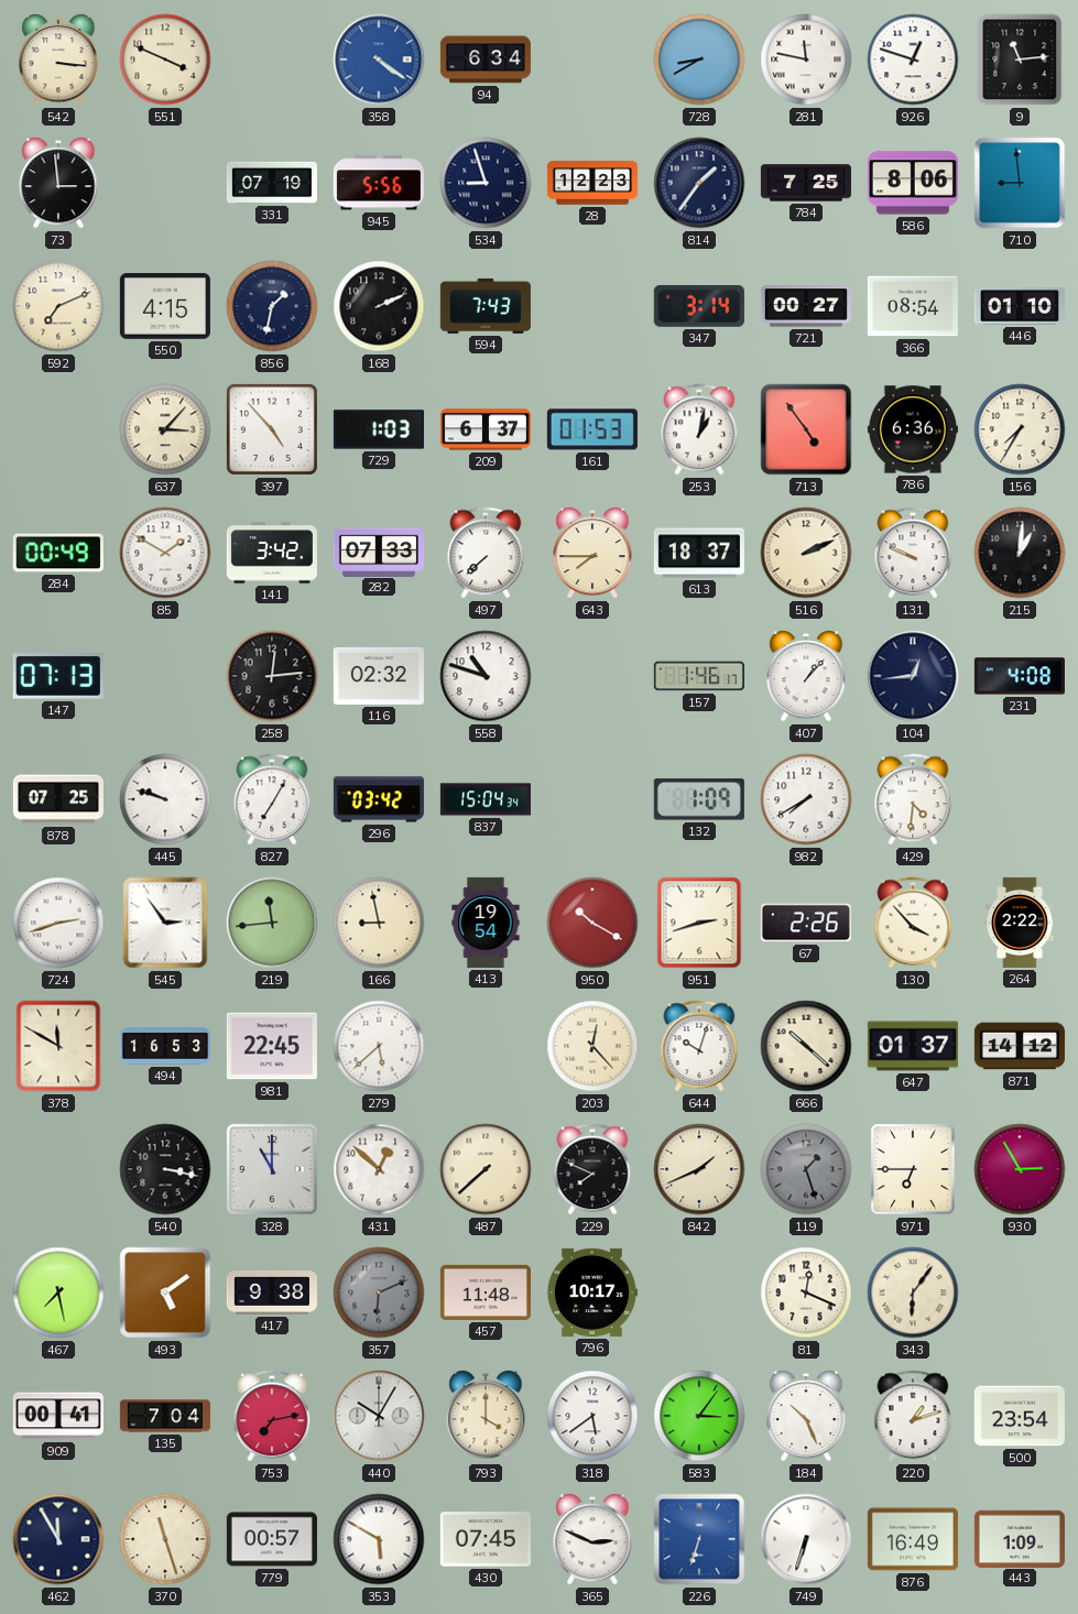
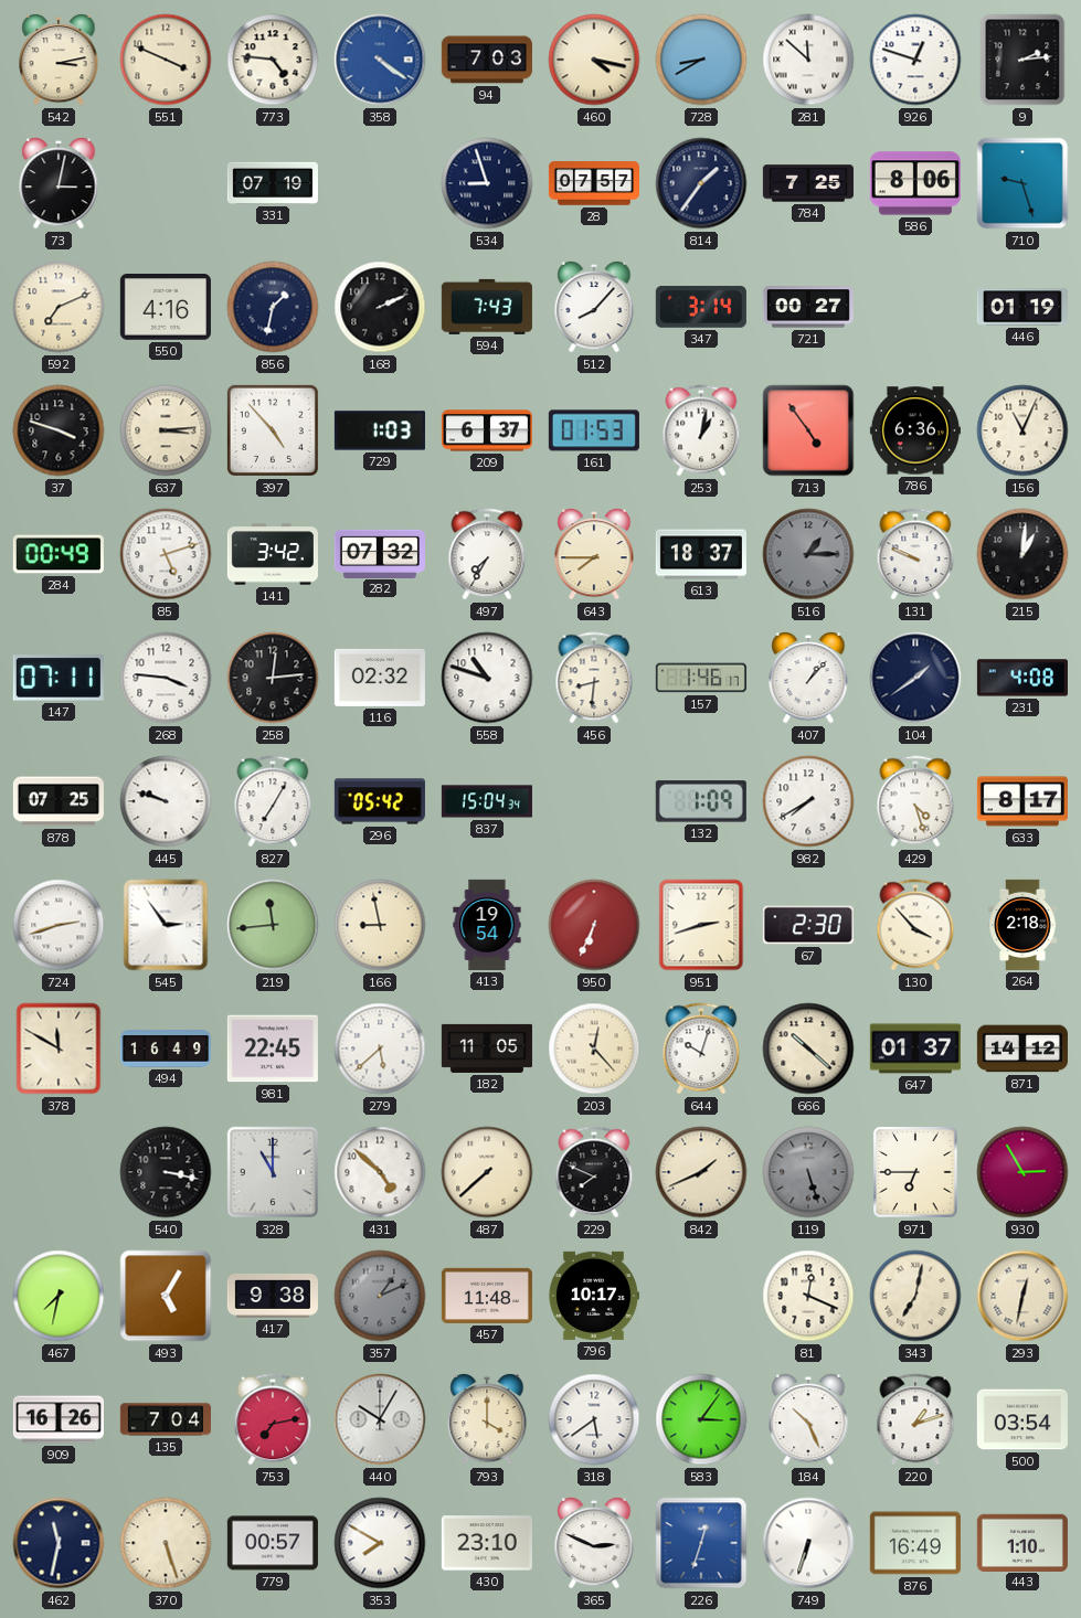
542: 3:16 -> 3:13 (59, 60)
773: none -> 4:46 (273, 60)
94: 6:34 -> 7:03 (487, 60)
460: none -> 4:17 (594, 60)
281: 11:47 -> 11:52 (808, 60)
9: 11:14 -> 2:14 (1022, 60)
73: 2:59 -> 3:02 (59, 183)
945: 5:56 -> none (379, 183)
28: 12:23 -> 07:57 (593, 183)
710: 8:59 -> 9:27 (1022, 183)
550: 4:15 -> 4:16 (166, 308)
512: none -> 8:07 (594, 307)
366: 08:54 -> none (913, 306)
446: 01:10 -> 01:19 (1022, 307)
37: none -> 3:48 (59, 430)
637: 3:07 -> 3:14 (166, 430)
156: 7:35 -> 11:04 (1022, 430)
85: 1:50 -> 5:12 (166, 554)
282: 07:33 -> 07:32 (380, 553)
497: 7:38 -> 7:35 (487, 554)
516: 2:11 -> 1:15 (808, 554)
516 dial: cream -> grey (808, 554)
147: 07:13 -> 07:11 (59, 678)
268: none -> 3:46 (166, 678)
456: none -> 8:31 (594, 678)
104: 12:44 -> 1:39 (915, 678)
296: 03:42 -> 05:42 (380, 801)
429: 4:31 -> 4:27 (915, 801)
633: none -> 8:17 (1022, 801)
950: 10:20 -> 6:34 (594, 925)
67: 2:26 -> 2:30 (808, 925)
264: 2:22 -> 2:18 (1022, 925)
494: 16:53 -> 16:49 (166, 1050)
182: none -> 11:05 (487, 1048)
431: 12:52 -> 4:52 (380, 1172)
119: 1:27 -> 5:27 (808, 1172)
467: 7:28 -> 7:32 (59, 1296)
493: 5:09 -> 5:05 (166, 1296)
357: 6:11 -> 1:11 (380, 1296)
343: 6:06 -> 7:02 (915, 1296)
293: none -> 12:32 (1022, 1296)
909: 00:41 -> 16:26 (59, 1419)
500: 23:54 -> 03:54 (1022, 1419)
462: 11:55 -> 11:32 (59, 1543)
370: 11:27 -> 5:27 (166, 1543)
353: 5:50 -> 7:50 (380, 1543)
430: 07:45 -> 23:10 (487, 1543)
226: 6:33 -> 12:33 (701, 1543)
443: 1:09 -> 1:10 (1022, 1542)
